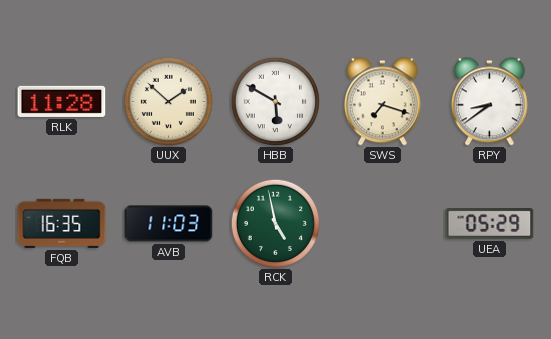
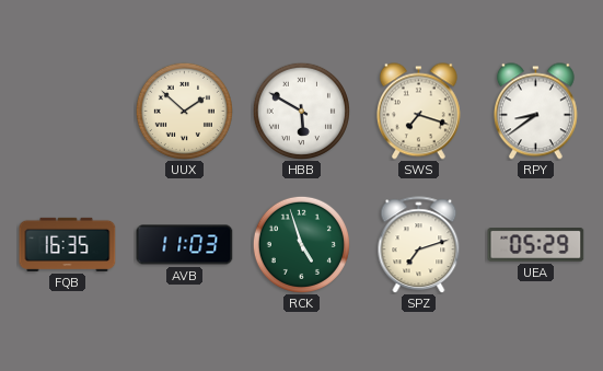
RLK: 11:28 -> none (62, 101)
RCK: 4:58 -> 4:57 (301, 244)
SPZ: none -> 7:12 (419, 245)
